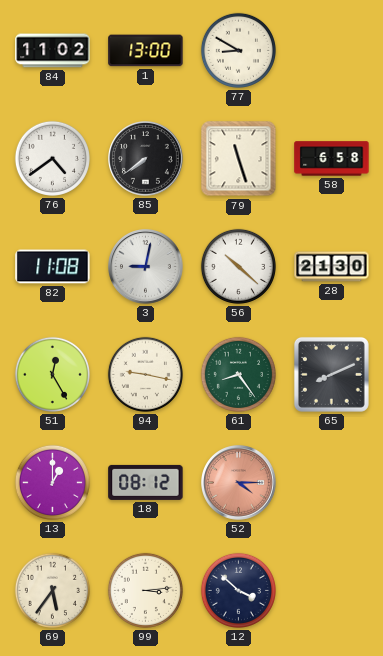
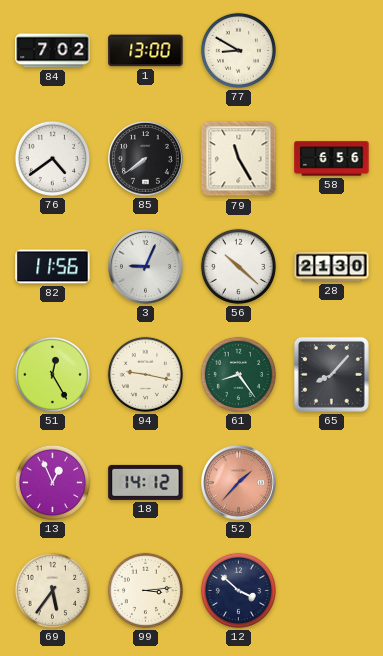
84: 11:02 -> 7:02 (53, 51)
79: 11:27 -> 11:25 (239, 159)
58: 6:58 -> 6:56 (332, 159)
82: 11:08 -> 11:56 (53, 267)
3: 9:02 -> 9:04 (146, 267)
65: 8:11 -> 8:07 (331, 374)
13: 1:00 -> 12:56 (52, 482)
18: 08:12 -> 14:12 (146, 482)
52: 4:15 -> 1:37 (239, 483)
